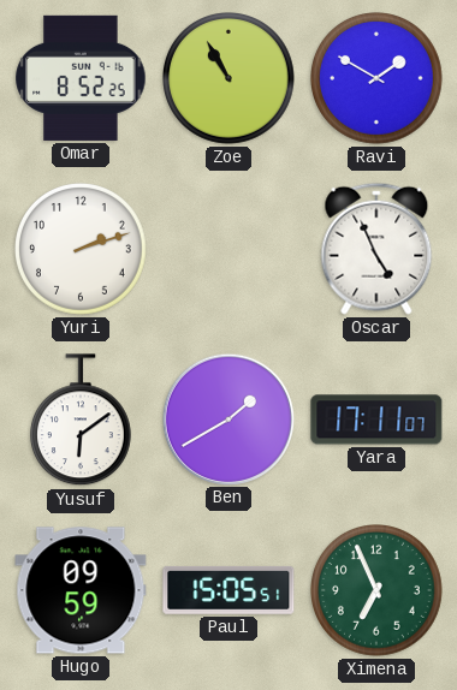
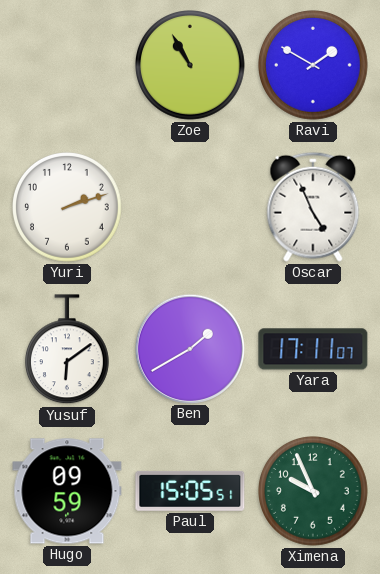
Omar: 8:52 -> none (81, 78)
Ximena: 6:56 -> 9:56 (314, 492)
